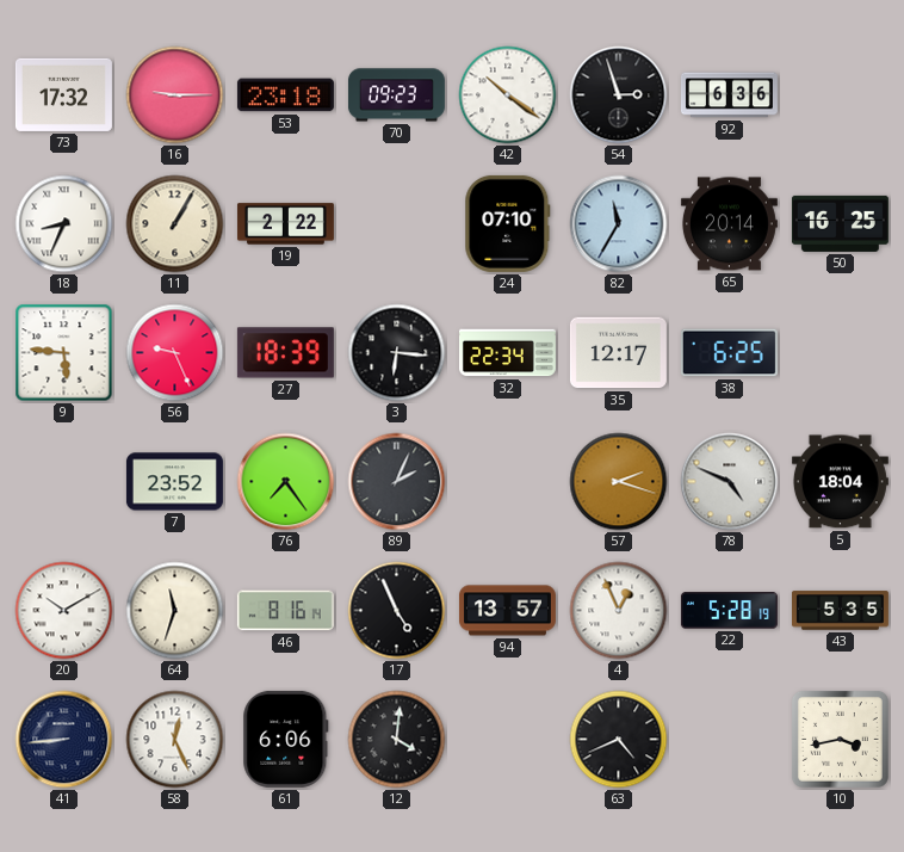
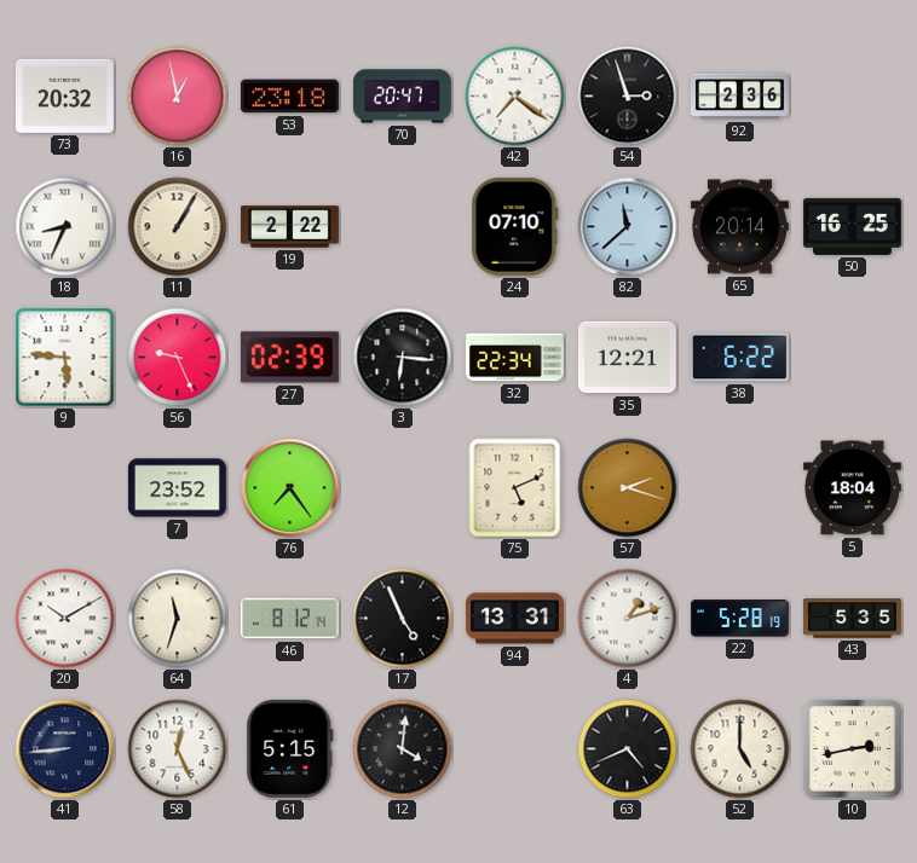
73: 17:32 -> 20:32 (64, 95)
16: 9:15 -> 12:58 (178, 97)
70: 09:23 -> 20:47 (402, 97)
42: 10:21 -> 7:21 (515, 97)
92: 6:36 -> 2:36 (739, 97)
82: 11:35 -> 11:38 (628, 227)
27: 18:39 -> 02:39 (289, 358)
35: 12:17 -> 12:21 (627, 358)
38: 6:25 -> 6:22 (739, 358)
89: 2:04 -> none (397, 482)
75: none -> 5:11 (515, 488)
78: 4:49 -> none (730, 482)
46: 8:16 -> 8:12 (289, 619)
94: 13:57 -> 13:31 (514, 619)
4: 12:56 -> 1:12 (628, 619)
61: 6:06 -> 5:15 (290, 748)
52: none -> 5:00 (740, 749)
10: 3:43 -> 2:43 (852, 748)
